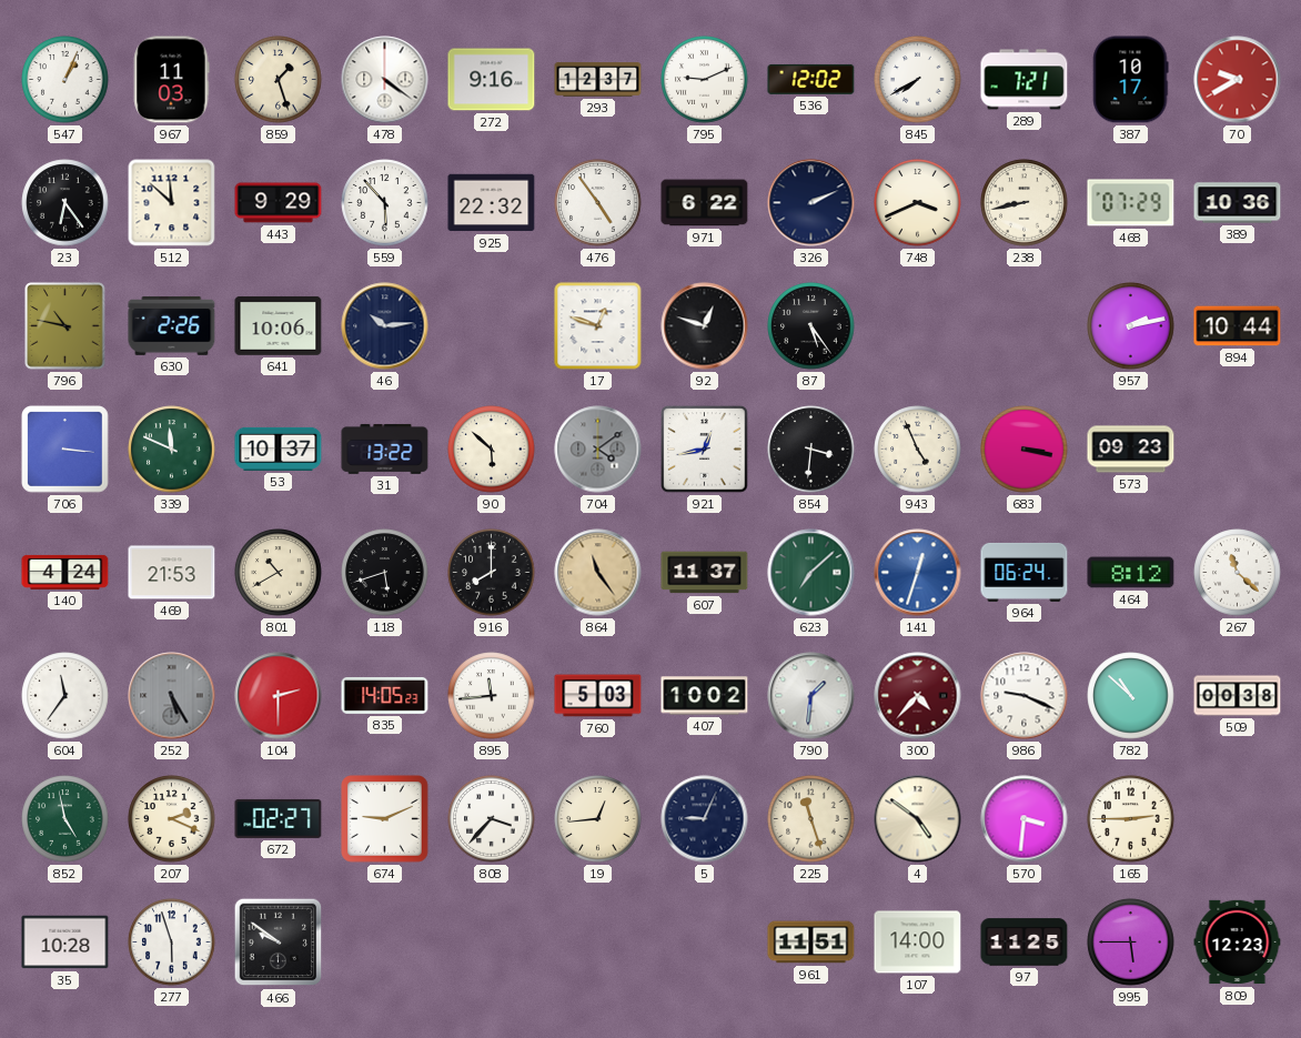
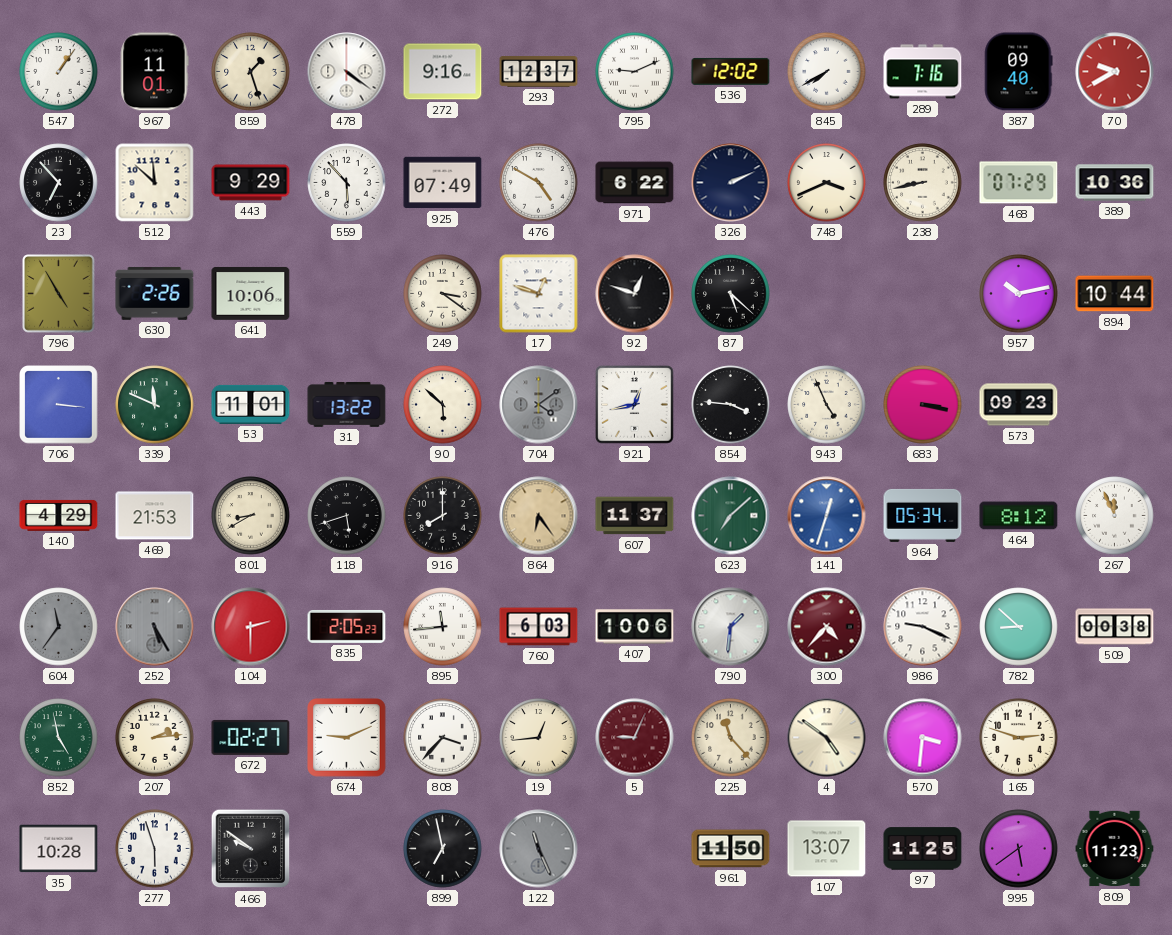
547: 1:04 -> 1:06 (59, 72)
967: 11:03 -> 11:01 (154, 72)
289: 7:21 -> 7:16 (923, 72)
387: 10:17 -> 09:40 (1019, 72)
23: 6:24 -> 6:53 (59, 183)
925: 22:32 -> 07:49 (443, 183)
476: 4:54 -> 4:50 (539, 183)
796: 10:47 -> 4:55 (59, 294)
46: 10:14 -> none (385, 326)
249: none -> 3:21 (443, 294)
87: 5:24 -> 5:22 (731, 294)
957: 2:13 -> 10:13 (1019, 294)
53: 10:37 -> 11:01 (251, 404)
854: 3:31 -> 3:46 (731, 405)
140: 4:24 -> 4:29 (59, 515)
801: 10:40 -> 8:40 (251, 516)
864: 11:24 -> 6:24 (539, 516)
964: 06:24 -> 05:34 (923, 515)
267: 11:22 -> 11:56 (1115, 516)
604 dial: white -> grey (59, 627)
835: 14:05 -> 2:05 (347, 626)
760: 5:03 -> 6:03 (539, 627)
407: 10:02 -> 10:06 (635, 627)
782: 10:52 -> 8:52 (1019, 627)
207: 2:19 -> 2:14 (155, 738)
5 dial: navy -> burgundy (635, 738)
225: 11:27 -> 11:23 (731, 738)
165: 2:45 -> 2:48 (1019, 738)
899: none -> 6:58 (443, 849)
122: none -> 11:26 (539, 849)
961: 11:51 -> 11:50 (731, 849)
107: 14:00 -> 13:07 (827, 849)
995: 5:45 -> 5:39 (1019, 849)
809: 12:23 -> 11:23 (1115, 849)
